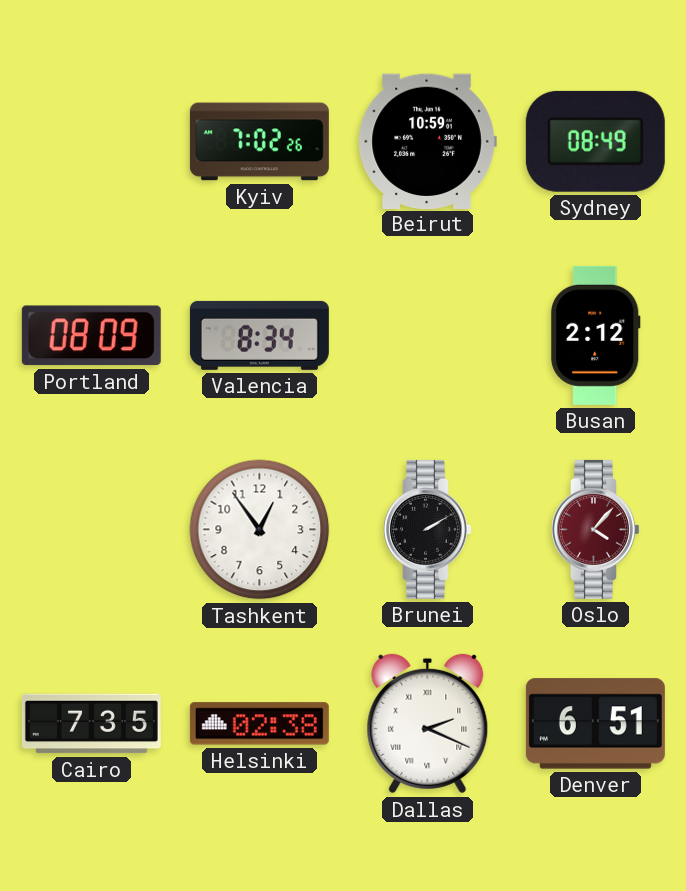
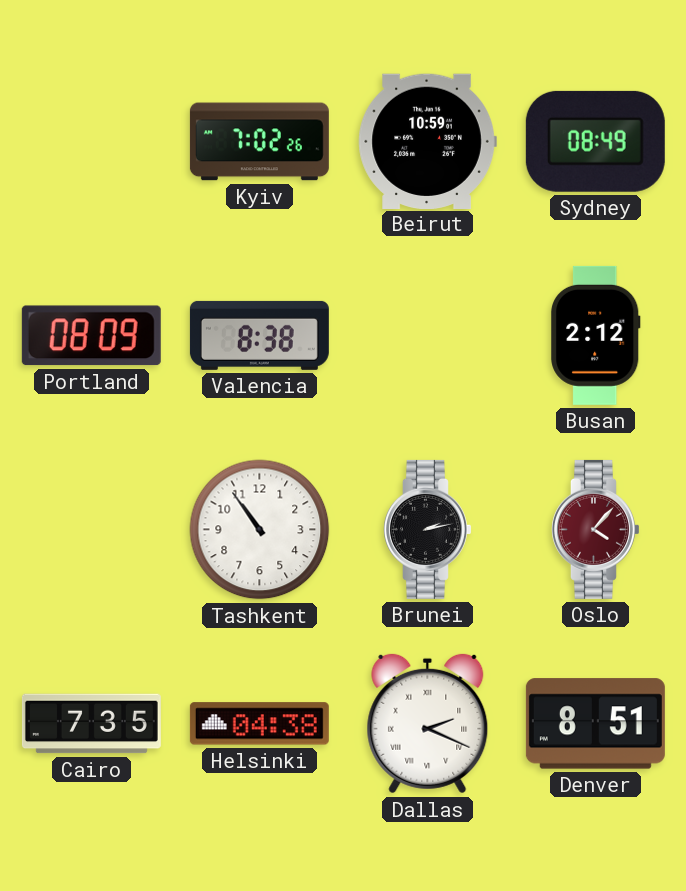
Valencia: 8:34 -> 8:38 (259, 335)
Tashkent: 12:54 -> 10:54 (260, 530)
Brunei: 2:10 -> 2:13 (428, 529)
Helsinki: 02:38 -> 04:38 (259, 724)
Denver: 6:51 -> 8:51 (595, 724)
